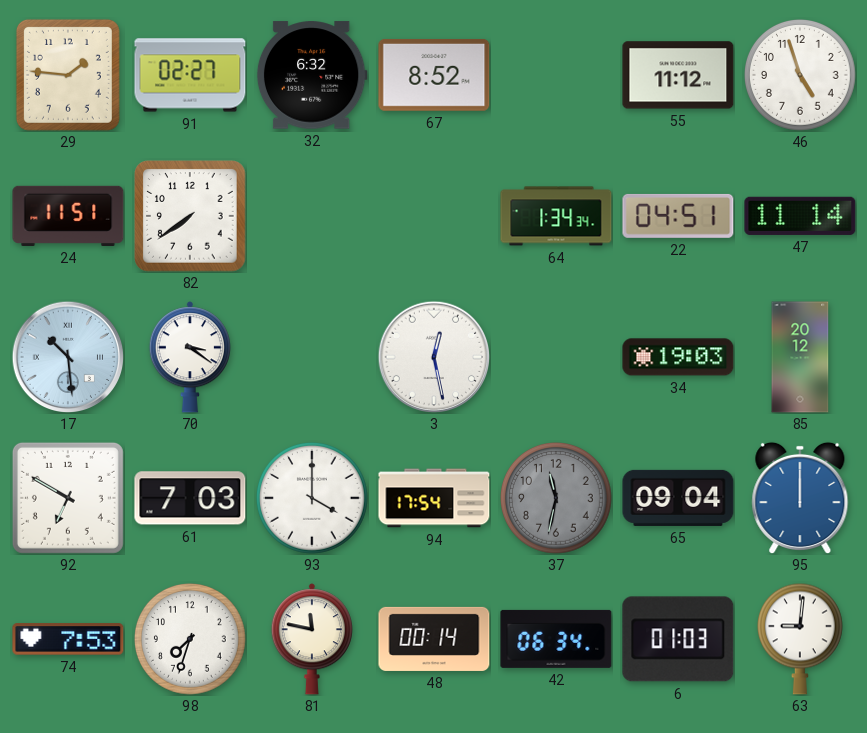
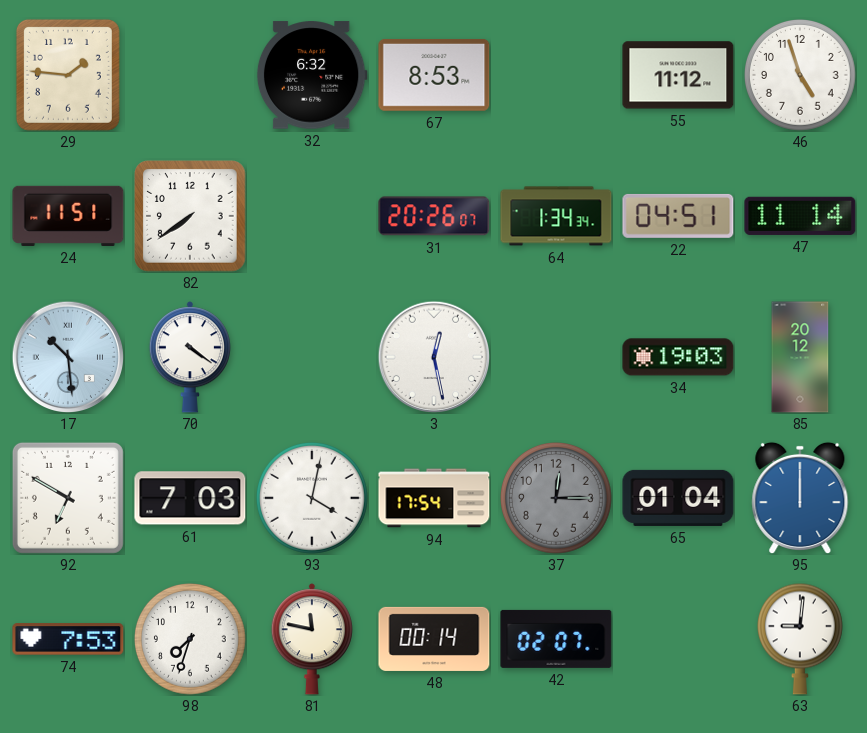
91: 02:27 -> none (190, 75)
67: 8:52 -> 8:53 (434, 75)
31: none -> 20:26 (434, 216)
70: 3:21 -> 4:21 (190, 357)
93: 4:00 -> 4:02 (313, 499)
37: 11:32 -> 12:15 (557, 499)
65: 09:04 -> 01:04 (678, 498)
42: 06:34 -> 02:07 (556, 639)
6: 01:03 -> none (678, 639)
